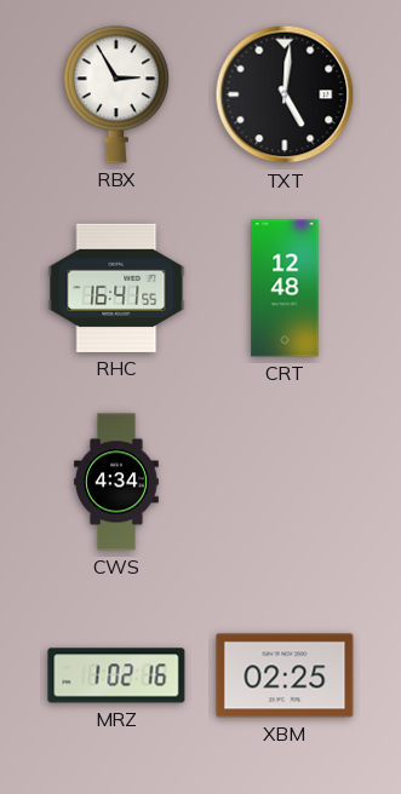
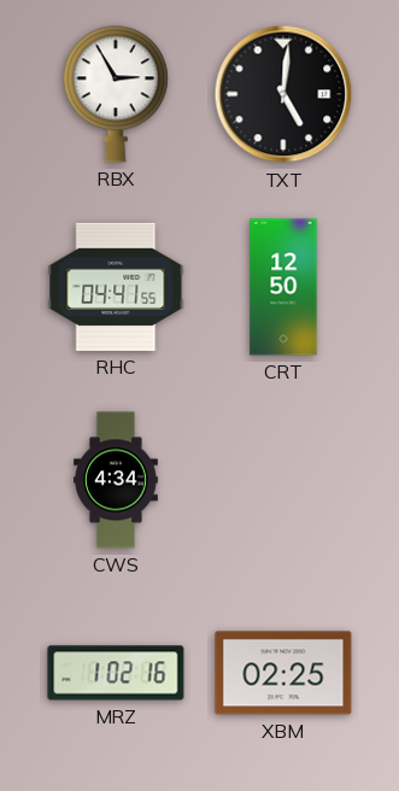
RHC: 16:41 -> 04:41 (116, 287)
CRT: 12:48 -> 12:50 (283, 287)
